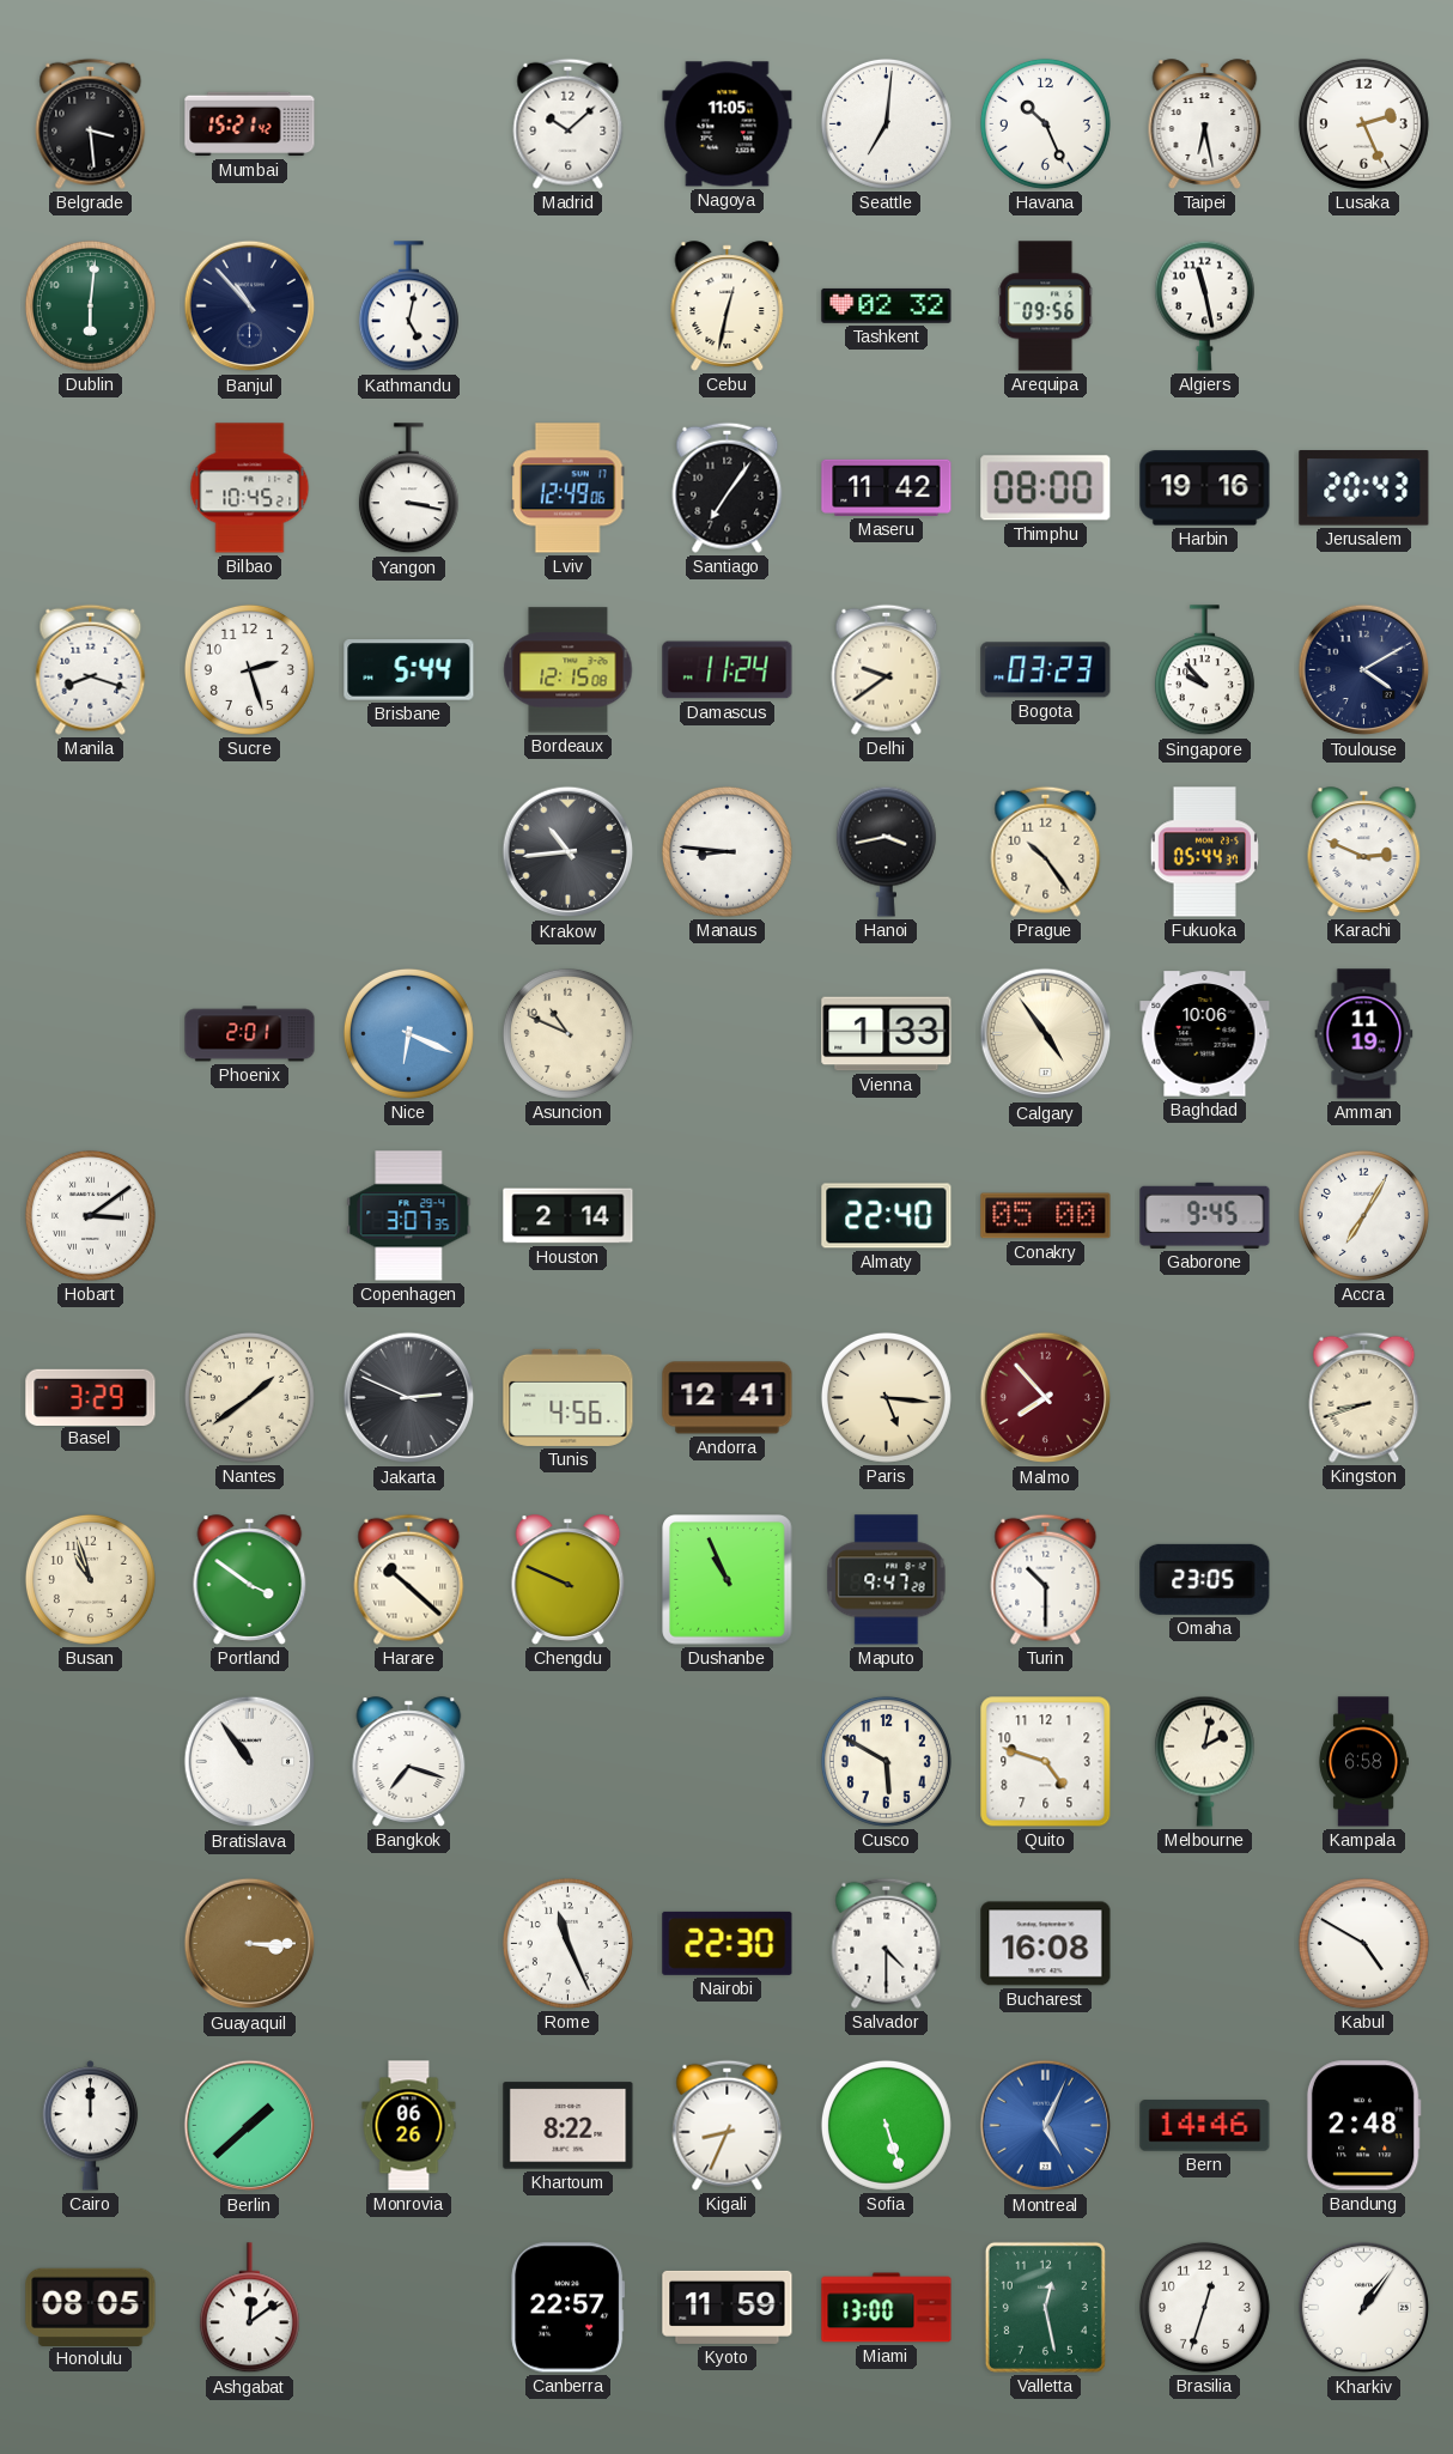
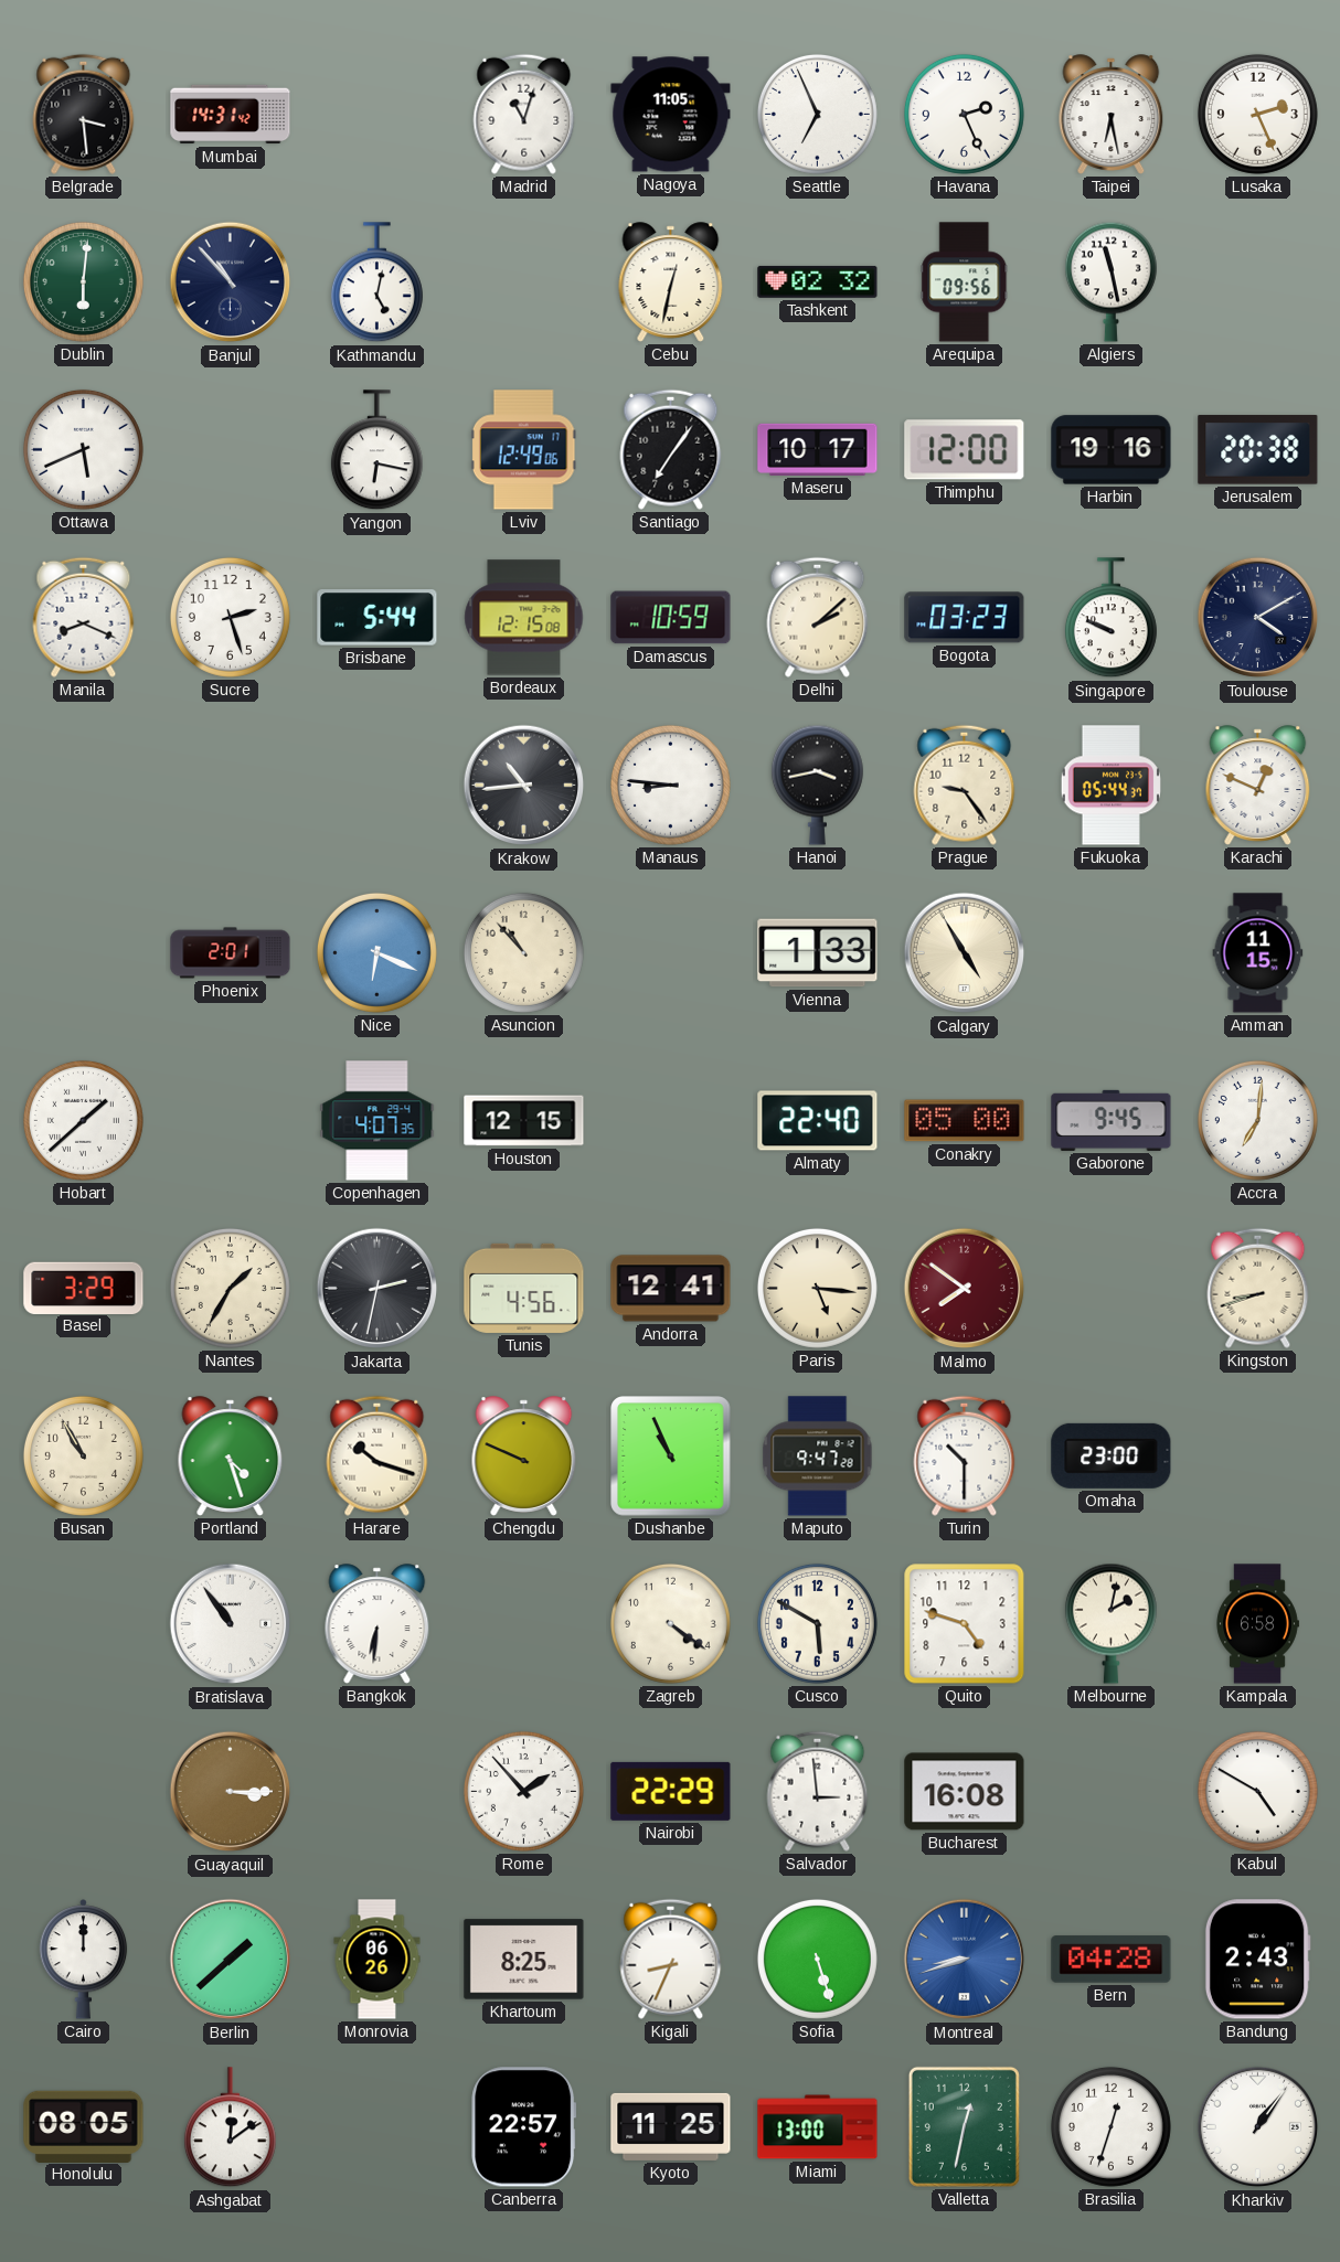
Mumbai: 15:21 -> 14:31 (231, 115)
Madrid: 10:08 -> 11:03 (524, 114)
Seattle: 7:01 -> 6:56 (817, 114)
Havana: 10:26 -> 2:26 (964, 114)
Ottawa: none -> 5:41 (83, 449)
Bilbao: 10:45 -> none (250, 488)
Yangon: 3:17 -> 6:17 (376, 450)
Maseru: 11:42 -> 10:17 (818, 449)
Thimphu: 08:00 -> 12:00 (965, 450)
Jerusalem: 20:43 -> 20:38 (1258, 450)
Manila: 8:18 -> 8:19 (84, 617)
Damascus: 11:24 -> 10:59 (671, 618)
Delhi: 9:39 -> 2:08 (818, 617)
Singapore: 9:53 -> 9:49 (1110, 618)
Prague: 10:24 -> 9:24 (965, 785)
Karachi: 2:49 -> 12:49 (1258, 786)
Asuncion: 10:49 -> 10:53 (523, 952)
Calgary: 4:54 -> 4:55 (965, 953)
Baghdad: 10:06 -> none (1205, 1034)
Amman: 11:19 -> 11:15 (1258, 953)
Hobart: 3:09 -> 1:38 (83, 1120)
Copenhagen: 3:07 -> 4:07 (377, 1121)
Houston: 2:14 -> 12:15 (524, 1121)
Accra: 7:05 -> 7:01 (1257, 1120)
Nantes: 1:39 -> 1:35 (230, 1288)
Jakarta: 2:49 -> 2:32 (377, 1289)
Malmo: 7:53 -> 7:51 (965, 1289)
Busan: 10:57 -> 10:55 (83, 1455)
Portland: 3:51 -> 4:27 (231, 1457)
Harare: 10:22 -> 10:18 (377, 1455)
Omaha: 23:05 -> 23:00 (1112, 1455)
Bangkok: 7:18 -> 6:31 (377, 1624)
Zagreb: none -> 4:21 (670, 1623)
Rome: 11:26 -> 1:53 (523, 1791)
Nairobi: 22:30 -> 22:29 (671, 1791)
Salvador: 4:30 -> 2:59 (818, 1791)
Khartoum: 8:22 -> 8:25 (524, 1960)
Montreal: 5:04 -> 8:42 (965, 1960)
Bern: 14:46 -> 04:28 (1112, 1960)
Bandung: 2:48 -> 2:43 (1257, 1960)
Kyoto: 11:59 -> 11:25 (671, 2126)
Valletta: 12:28 -> 12:32 (964, 2126)
